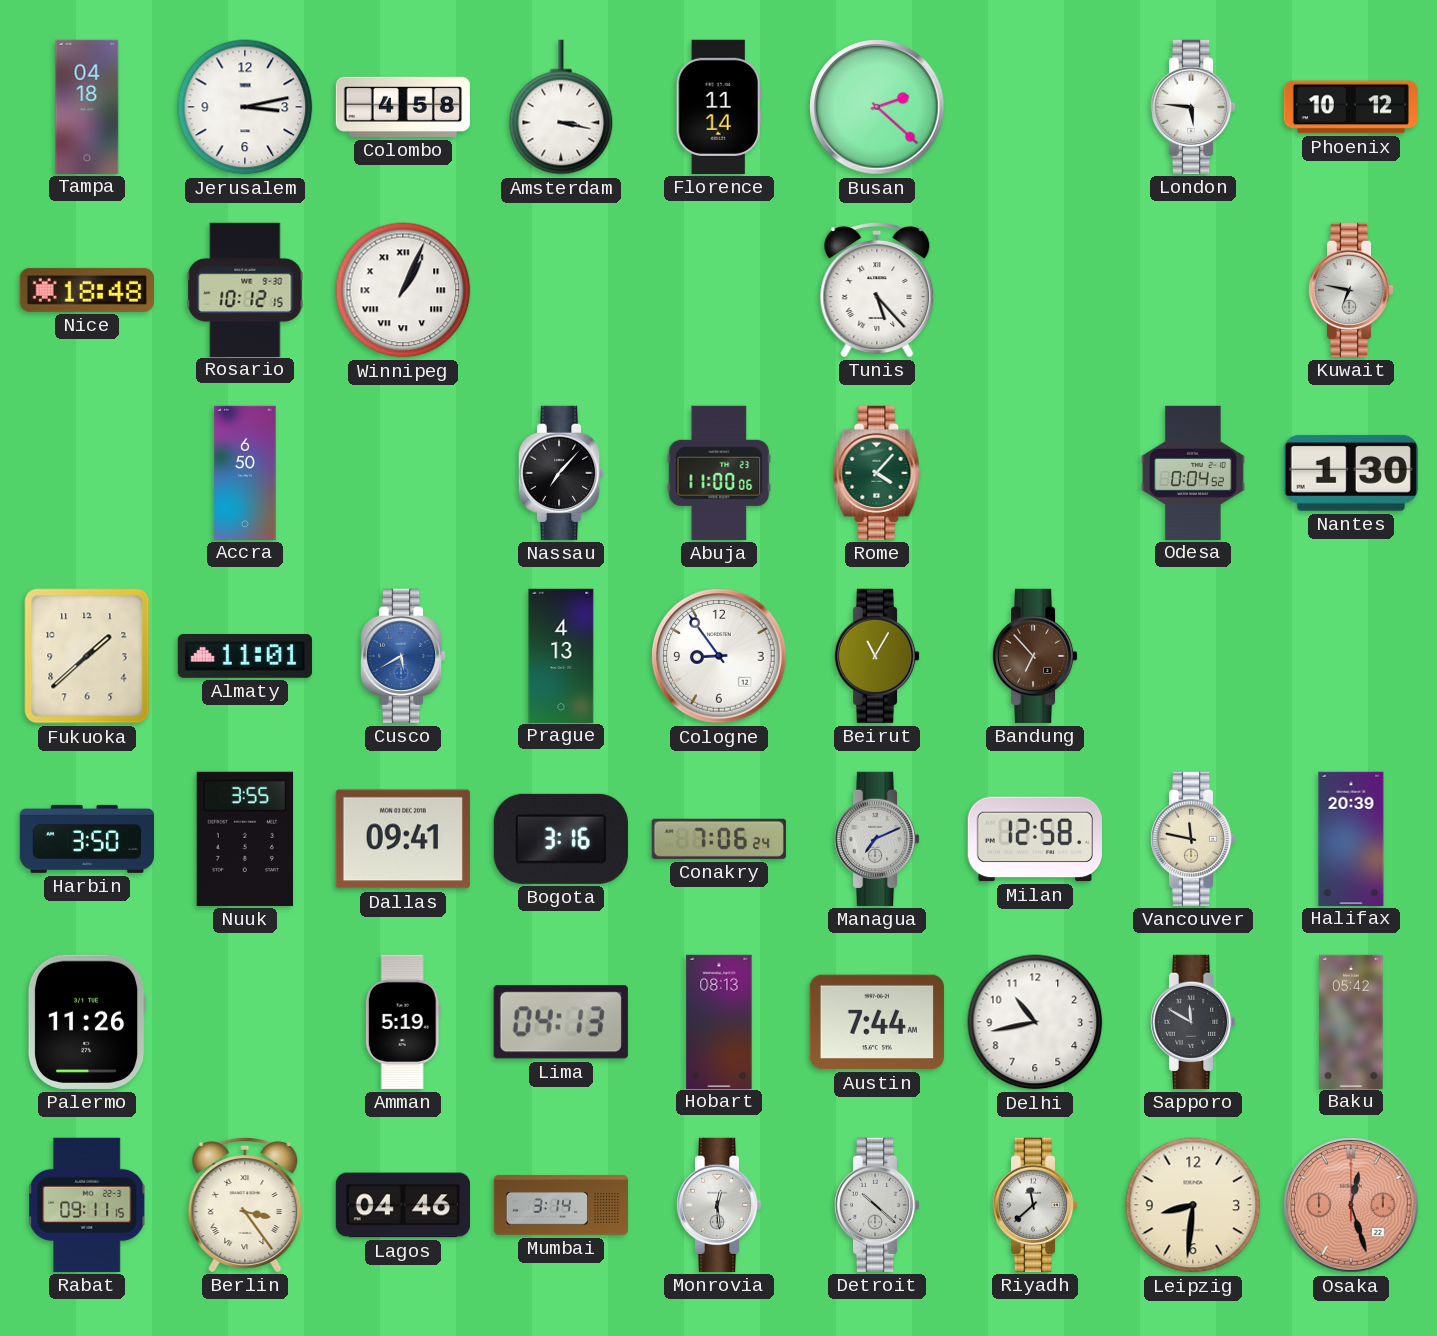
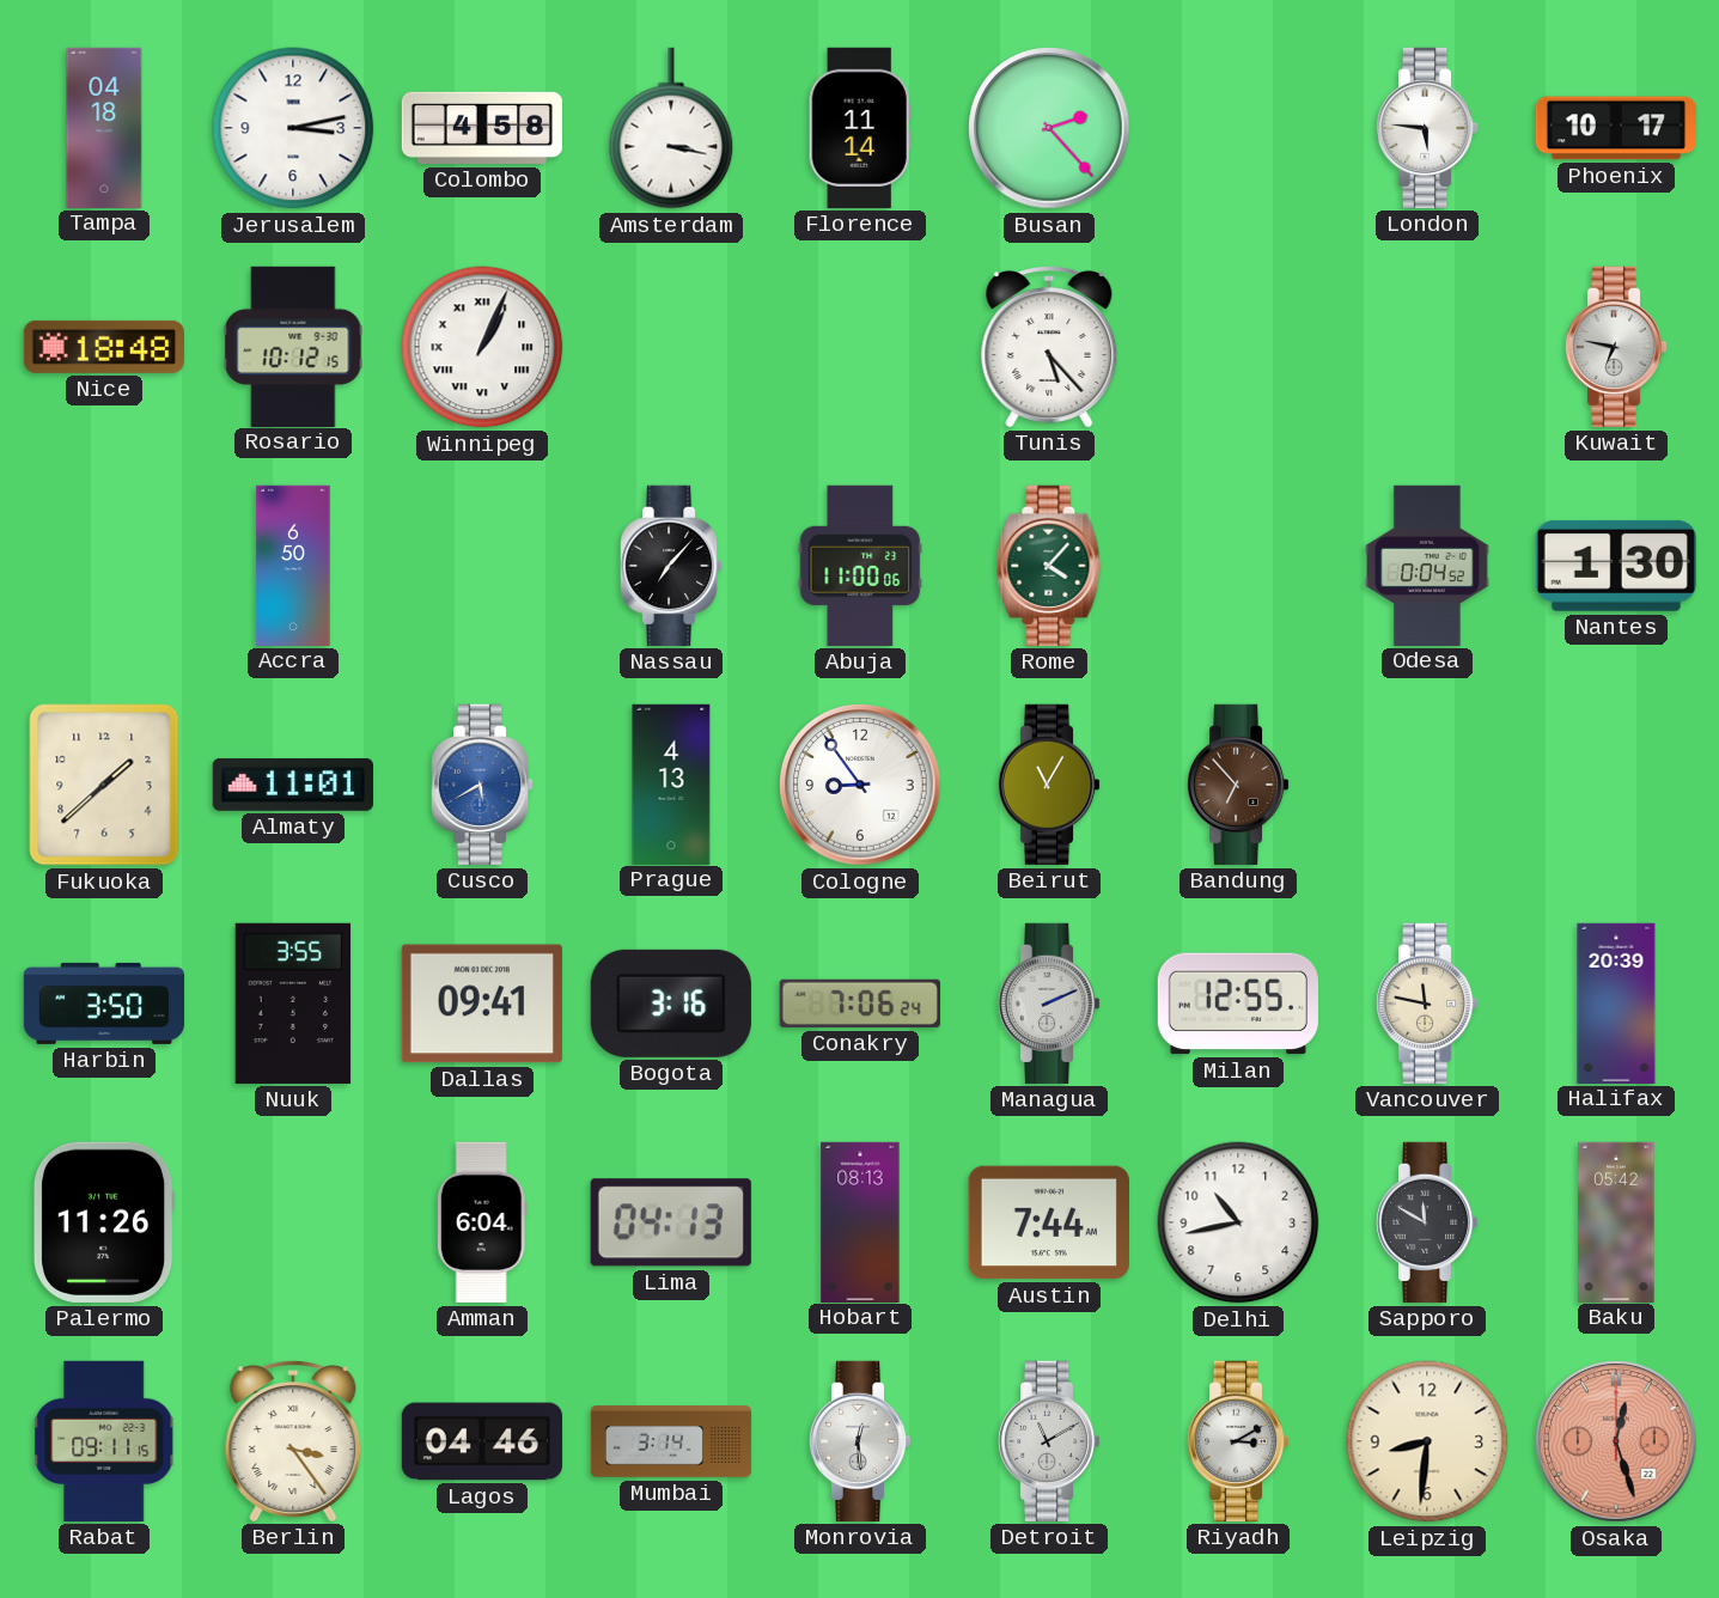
Busan: 2:22 -> 2:23 (1049, 128)
Phoenix: 10:12 -> 10:17 (1615, 128)
Managua: 7:11 -> 2:11 (1049, 1004)
Milan: 12:58 -> 12:55 (1238, 1004)
Amman: 5:19 -> 6:04 (482, 1222)
Detroit: 10:22 -> 11:10 (1049, 1441)
Riyadh: 11:38 -> 3:10 (1238, 1441)
